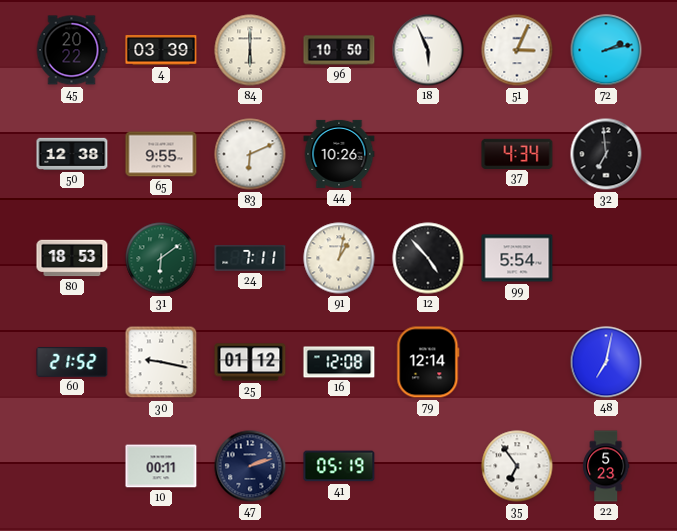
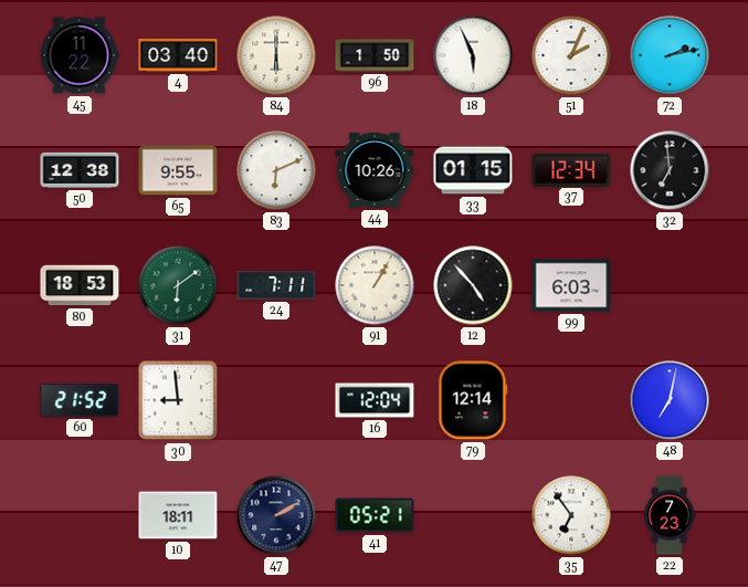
45: 20:22 -> 11:22 (80, 55)
4: 03:39 -> 03:40 (178, 56)
96: 10:50 -> 1:50 (375, 55)
51: 3:04 -> 2:04 (571, 55)
33: none -> 01:15 (473, 170)
37: 4:34 -> 12:34 (571, 169)
91: 1:02 -> 1:05 (375, 285)
99: 5:54 -> 6:03 (571, 285)
30: 9:17 -> 8:59 (178, 400)
25: 01:12 -> none (250, 362)
16: 12:08 -> 12:04 (375, 400)
10: 00:11 -> 18:11 (178, 515)
47: 2:12 -> 2:10 (276, 515)
41: 05:19 -> 05:21 (375, 515)
22: 5:23 -> 7:23 (670, 515)
